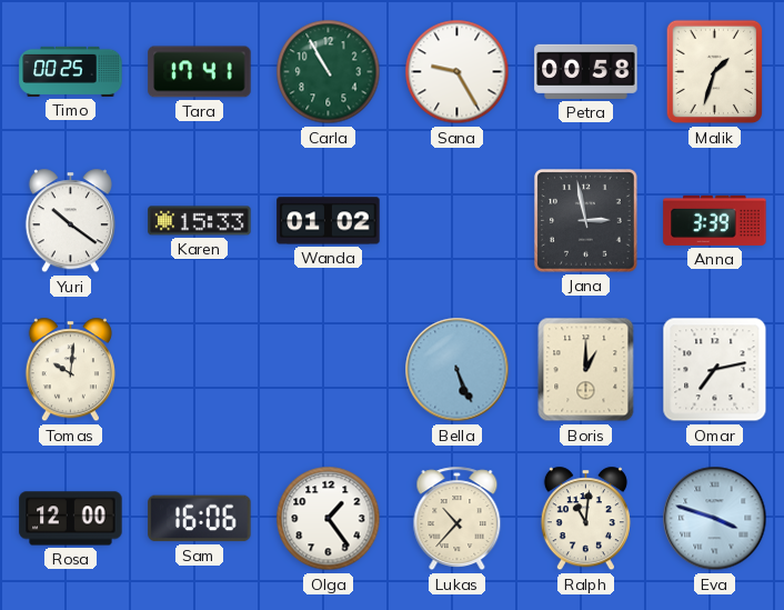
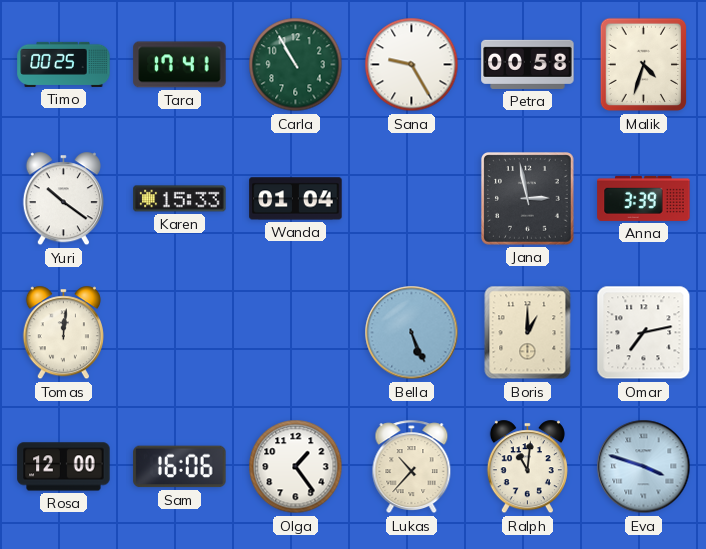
Malik: 1:33 -> 4:33 (644, 65)
Wanda: 01:02 -> 01:04 (296, 199)
Tomas: 10:01 -> 12:01 (63, 333)
